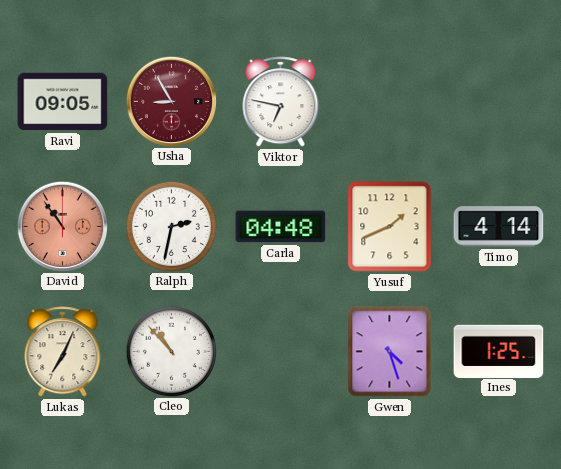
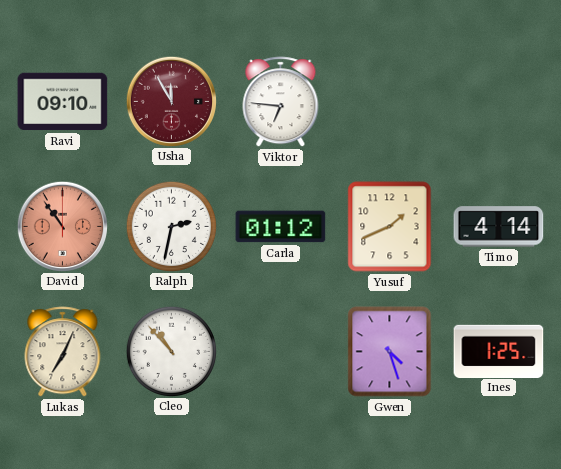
Ravi: 09:05 -> 09:10 (63, 102)
Usha: 8:55 -> 11:55 (171, 101)
Viktor: 6:47 -> 6:46 (281, 102)
Carla: 04:48 -> 01:12 (281, 227)
